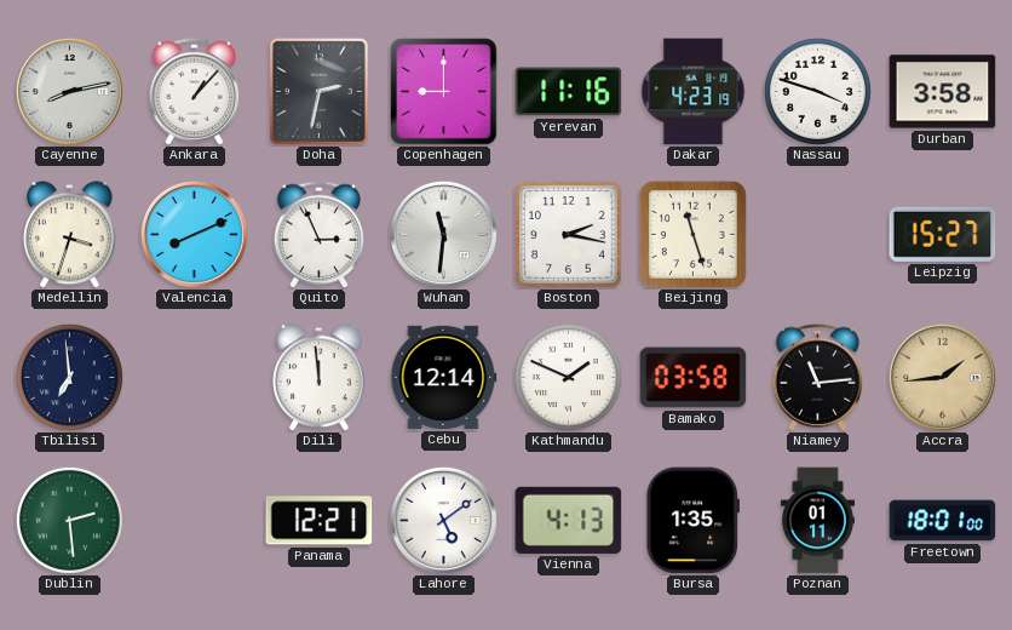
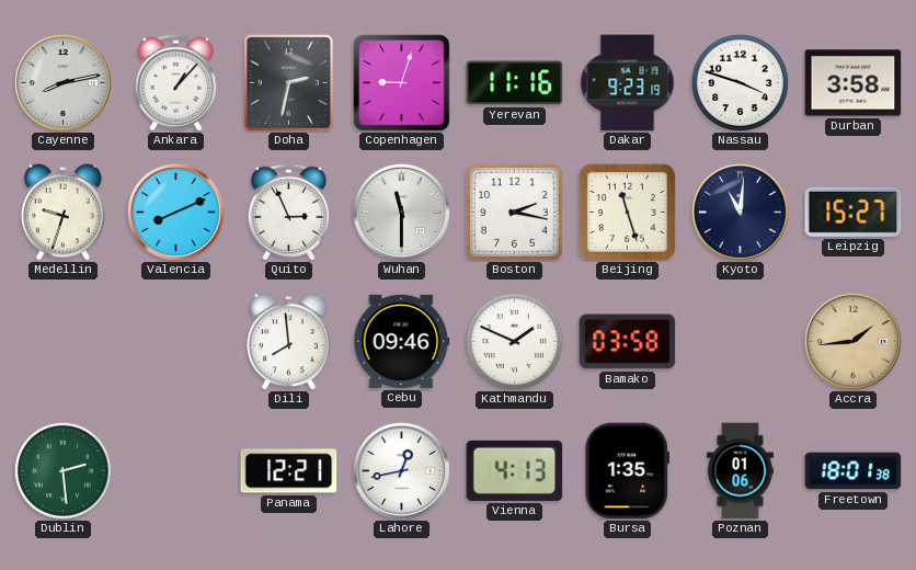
Copenhagen: 9:00 -> 9:03 (402, 83)
Dakar: 4:23 -> 9:23 (628, 83)
Medellin: 3:33 -> 9:33 (64, 213)
Wuhan: 11:31 -> 11:30 (401, 212)
Kyoto: none -> 11:01 (740, 212)
Tbilisi: 6:59 -> none (69, 377)
Dili: 11:59 -> 7:59 (289, 342)
Cebu: 12:14 -> 09:46 (402, 341)
Niamey: 11:14 -> none (818, 378)
Lahore: 5:09 -> 12:43 (401, 470)
Poznan: 01:11 -> 01:06 (740, 471)
Freetown: 18:01:00 -> 18:01:38 (854, 471)
